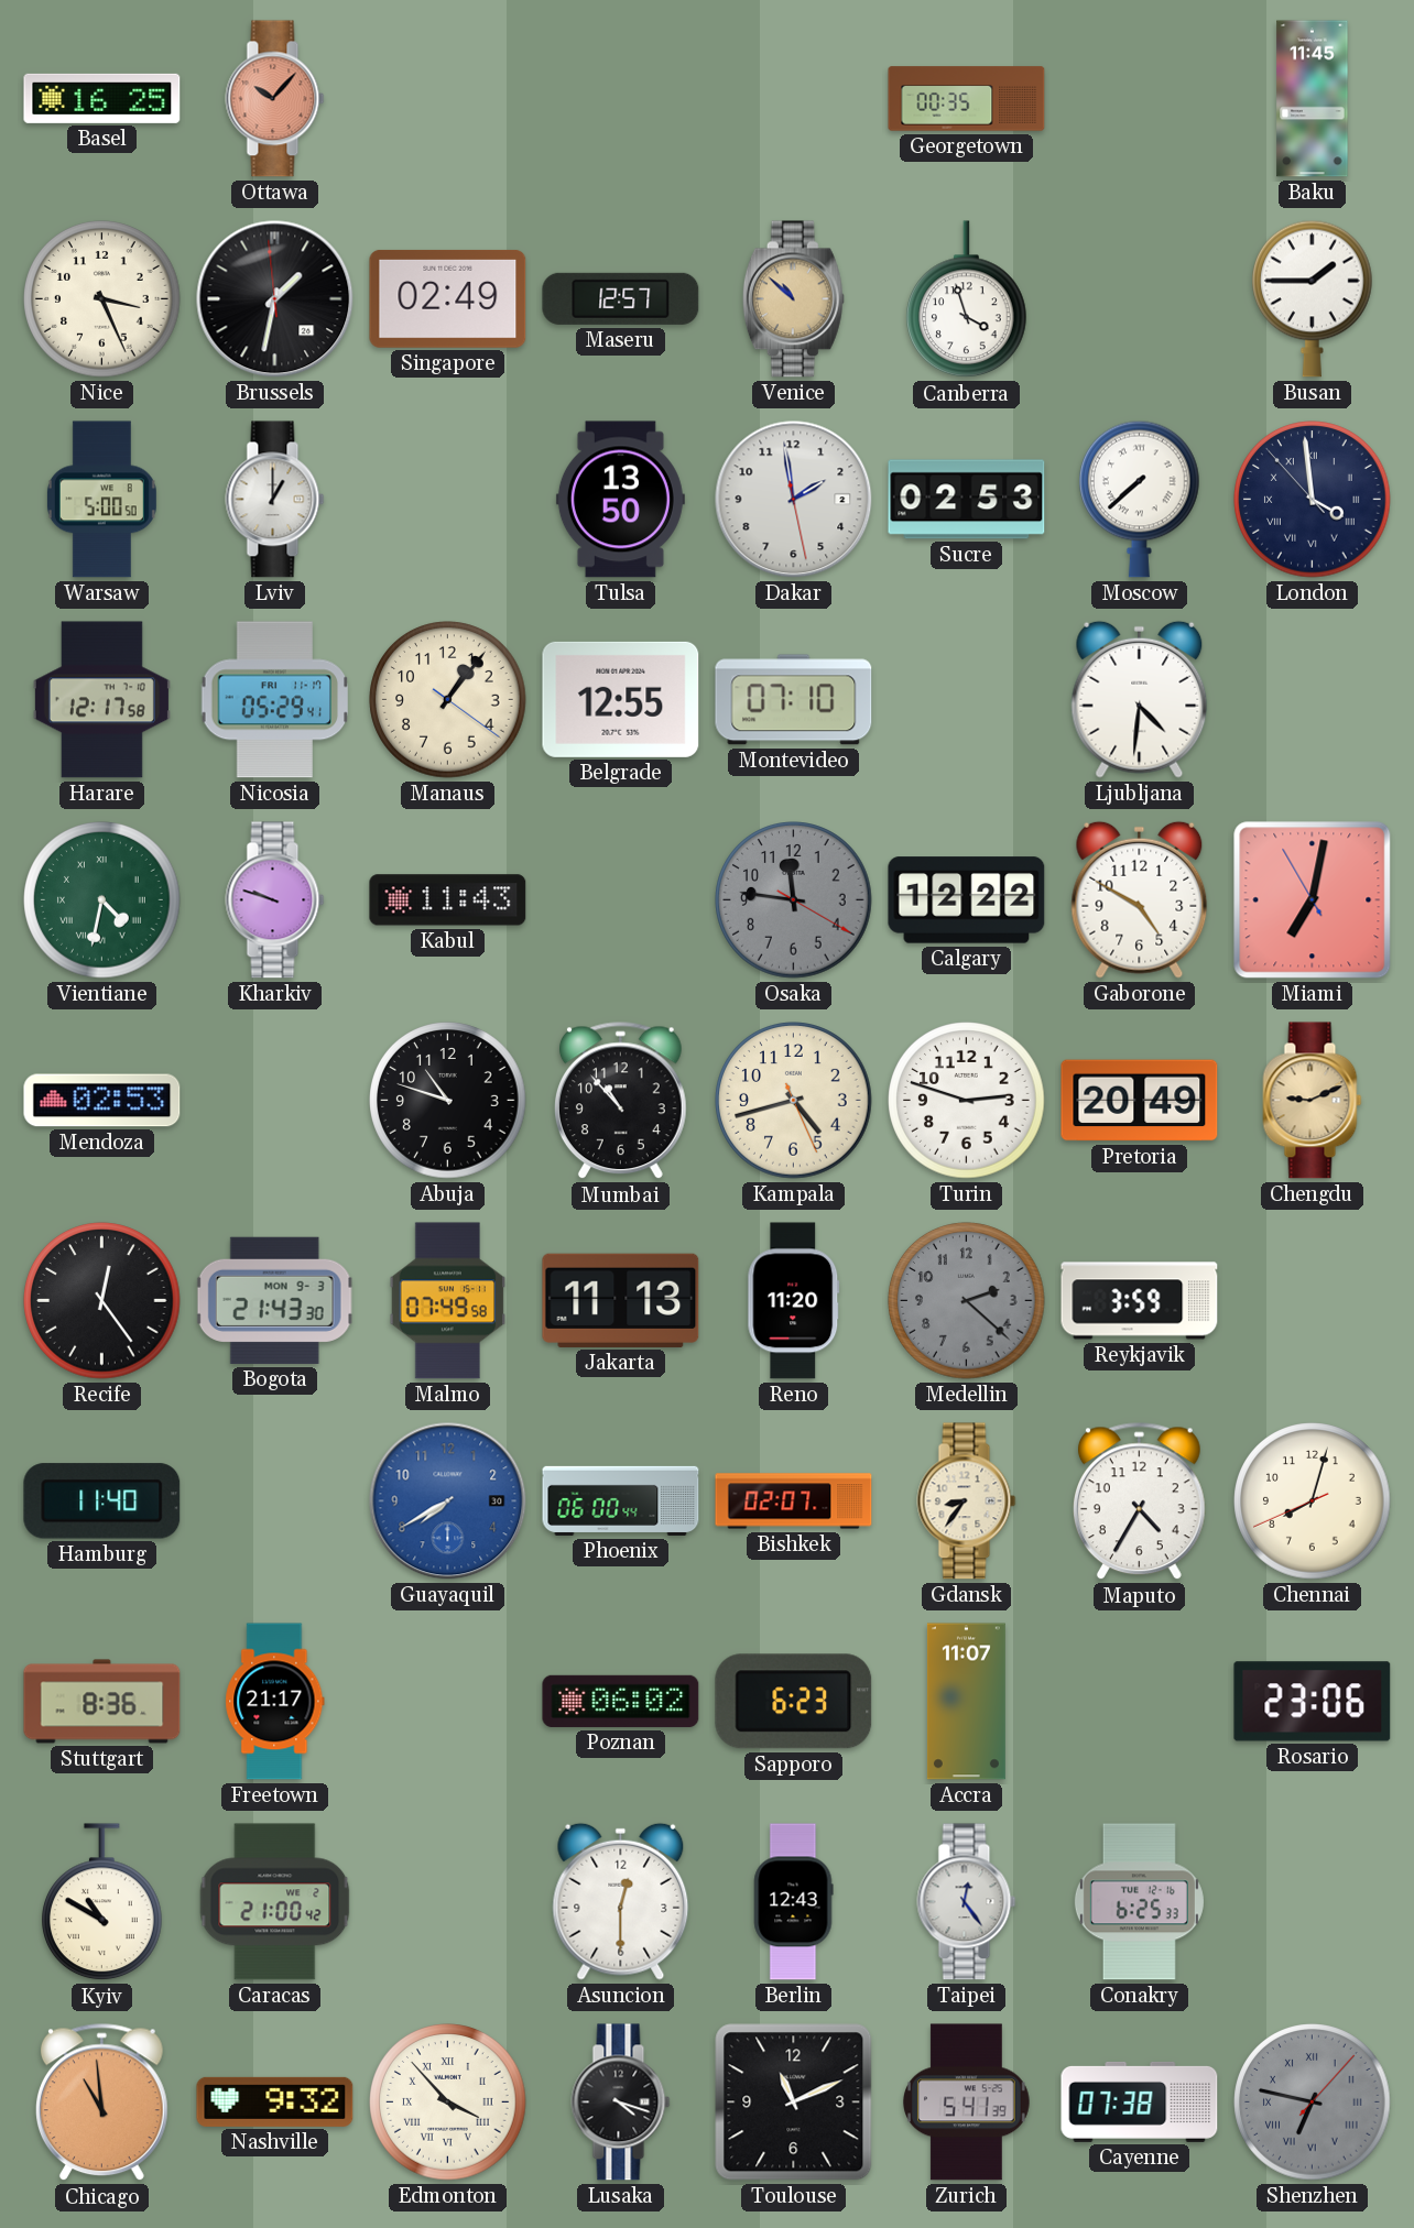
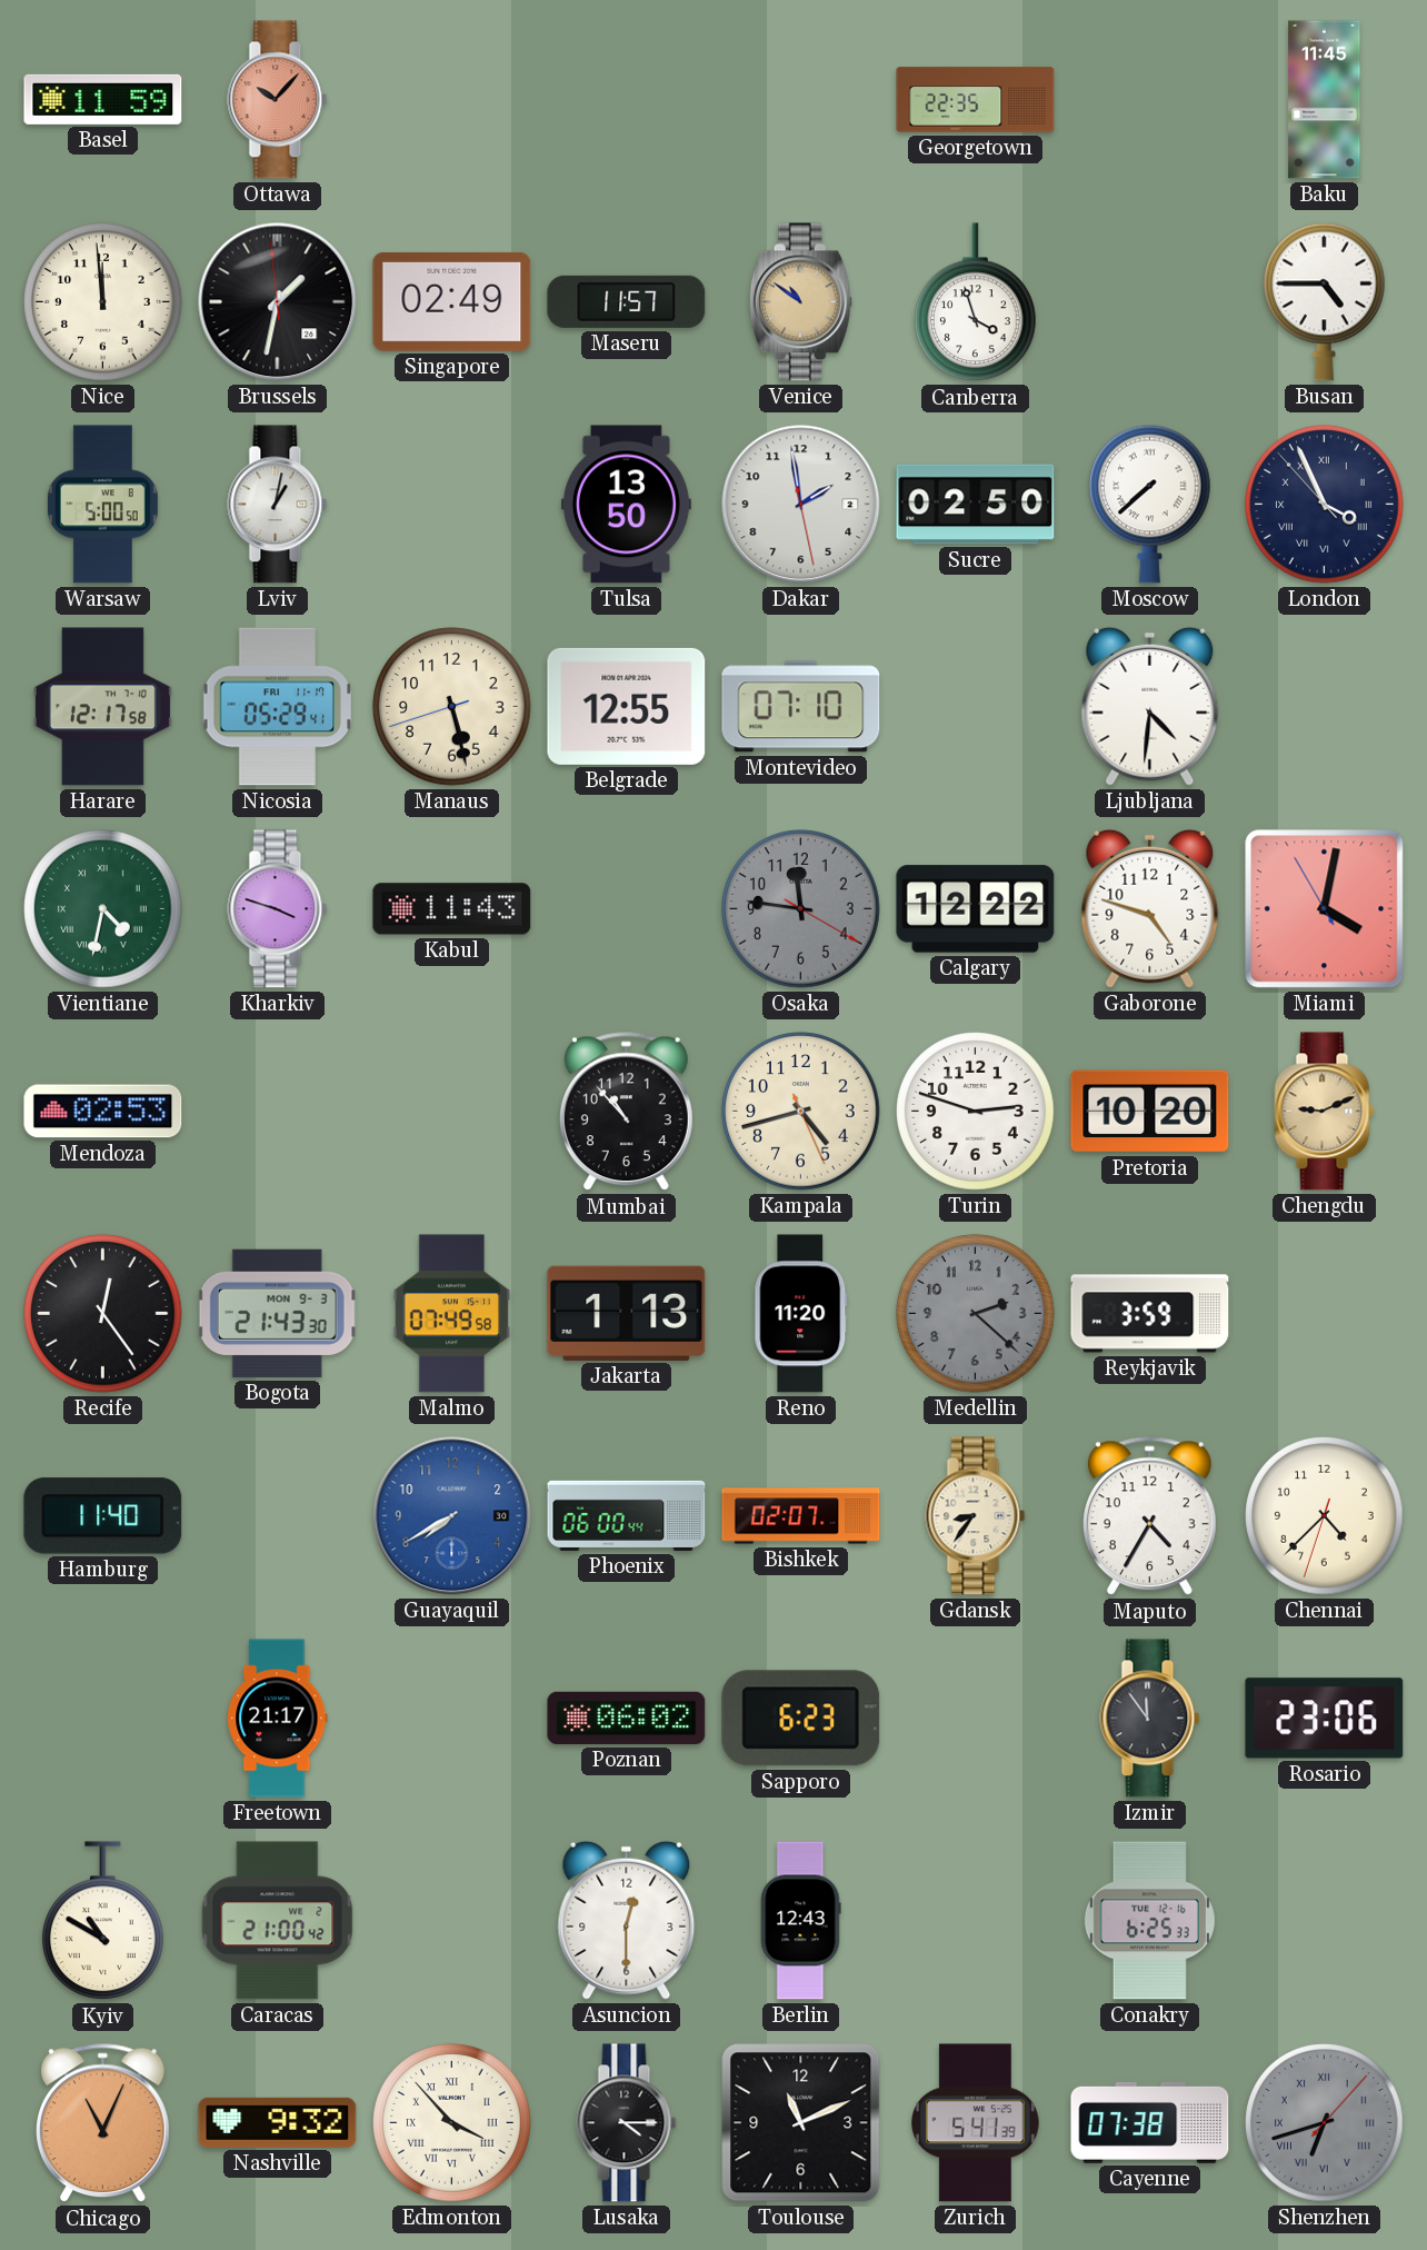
Basel: 16:25 -> 11:59 (103, 99)
Georgetown: 00:35 -> 22:35 (976, 100)
Nice: 3:26 -> 11:59 (103, 302)
Maseru: 12:57 -> 11:57 (627, 301)
Venice: 10:52 -> 10:51 (800, 302)
Busan: 1:45 -> 4:45 (1325, 301)
Lviv: 1:00 -> 1:02 (278, 505)
Sucre: 02:53 -> 02:50 (976, 505)
London: 3:58 -> 3:55 (1325, 505)
Manaus: 1:06 -> 5:27 (452, 707)
Kharkiv: 9:48 -> 3:48 (278, 909)
Gaborone: 4:50 -> 4:48 (1150, 908)
Miami: 7:01 -> 4:01 (1325, 909)
Abuja: 10:48 -> none (448, 1101)
Pretoria: 20:49 -> 10:20 (1150, 1112)
Jakarta: 11:13 -> 1:13 (627, 1313)
Chennai: 8:02 -> 4:37 (1325, 1516)
Stuttgart: 8:36 -> none (102, 1702)
Accra: 11:07 -> none (966, 1702)
Izmir: none -> 11:54 (1150, 1719)
Taipei: 12:24 -> none (967, 1902)
Chicago: 10:59 -> 11:04 (102, 2123)
Lusaka: 4:18 -> 4:15 (627, 2123)
Shenzhen: 6:47 -> 6:42 (1325, 2123)
